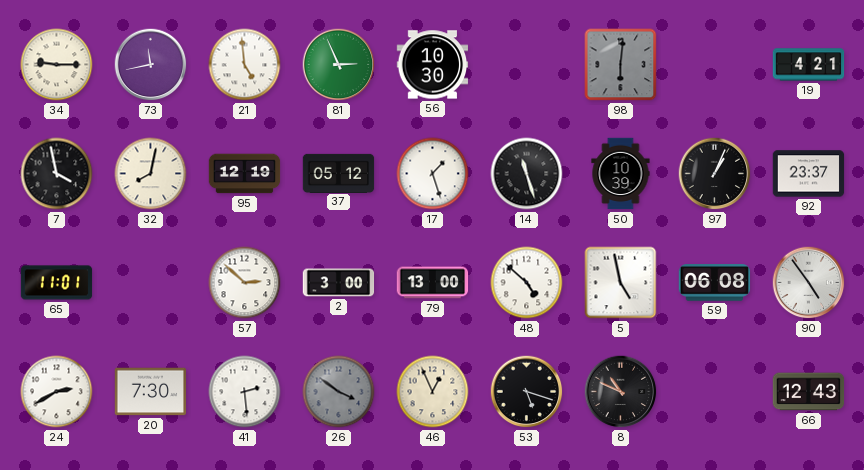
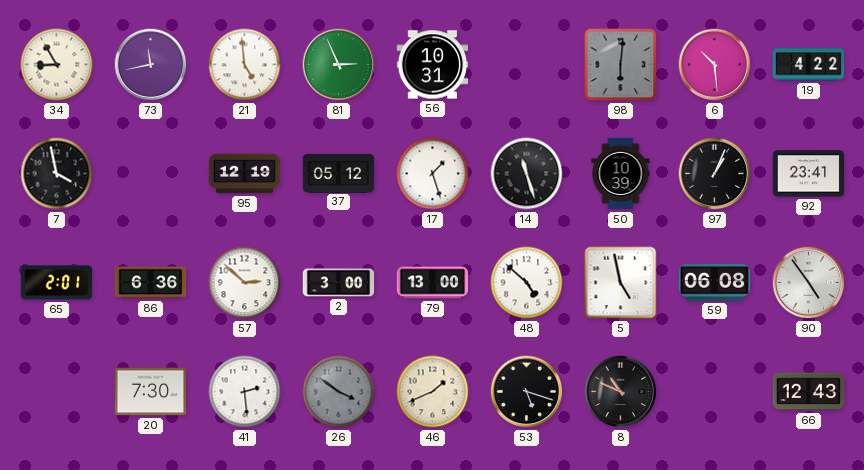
34: 9:15 -> 8:55 (57, 65)
56: 10:30 -> 10:31 (433, 65)
6: none -> 10:29 (715, 65)
19: 4:21 -> 4:22 (809, 65)
32: 8:02 -> none (151, 174)
92: 23:37 -> 23:41 (809, 174)
65: 11:01 -> 2:01 (57, 283)
86: none -> 6:36 (151, 283)
24: 2:40 -> none (57, 392)
46: 12:56 -> 1:41 (433, 392)
